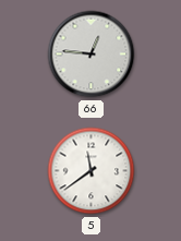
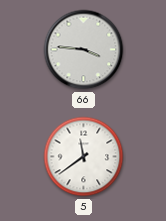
66: 12:46 -> 3:46 (84, 50)
